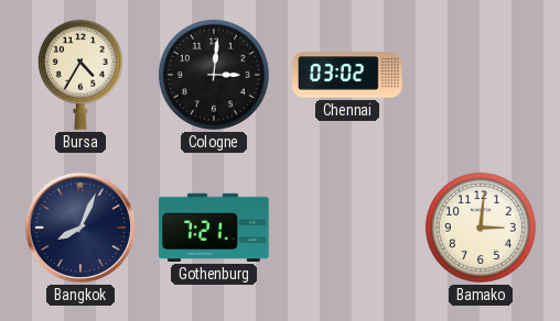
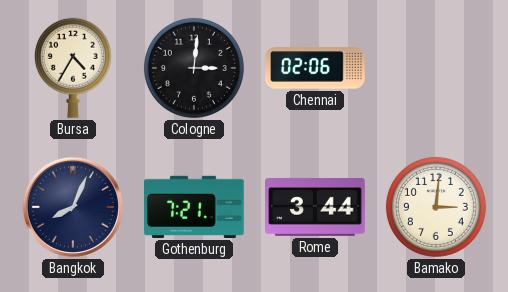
Chennai: 03:02 -> 02:06 (315, 68)
Rome: none -> 3:44 (315, 207)
